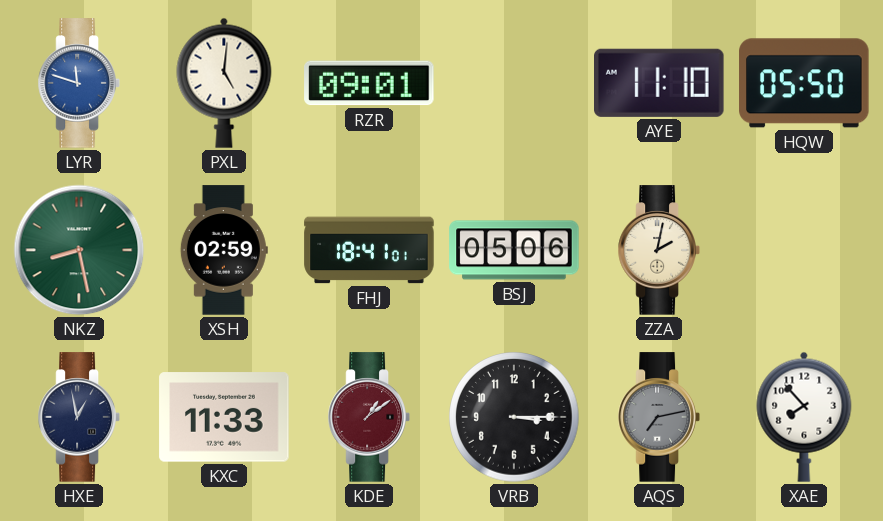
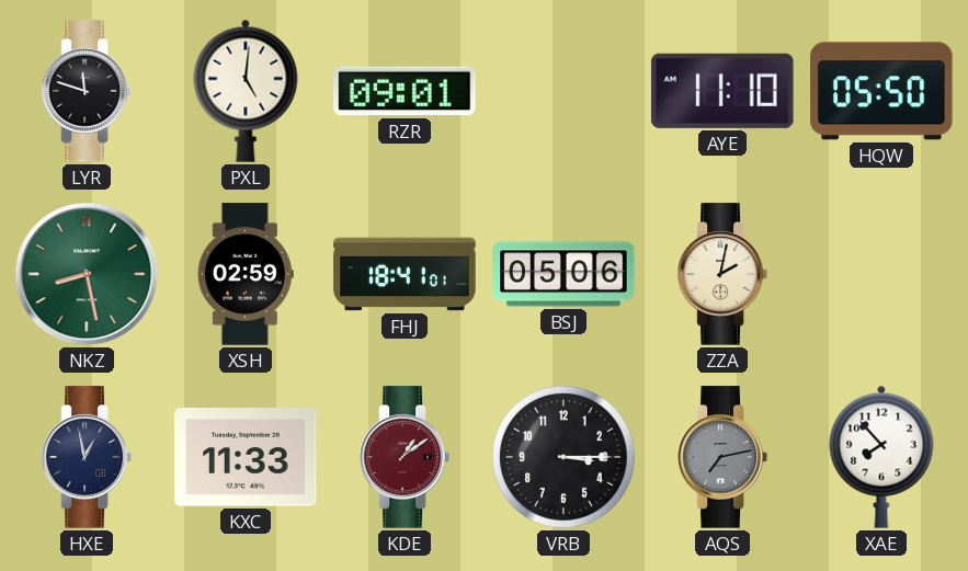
LYR dial: blue -> black (87, 91)
